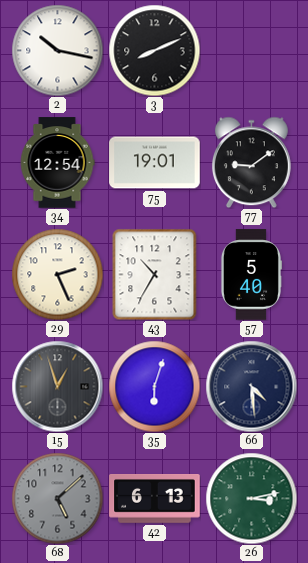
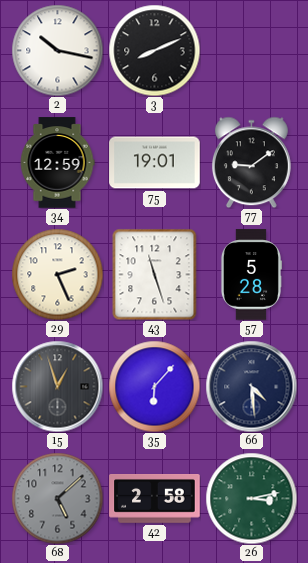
34: 12:54 -> 12:59 (57, 163)
43: 10:35 -> 11:27 (155, 274)
57: 5:40 -> 5:28 (251, 275)
35: 6:03 -> 6:07 (154, 386)
42: 6:13 -> 2:58 (155, 499)
